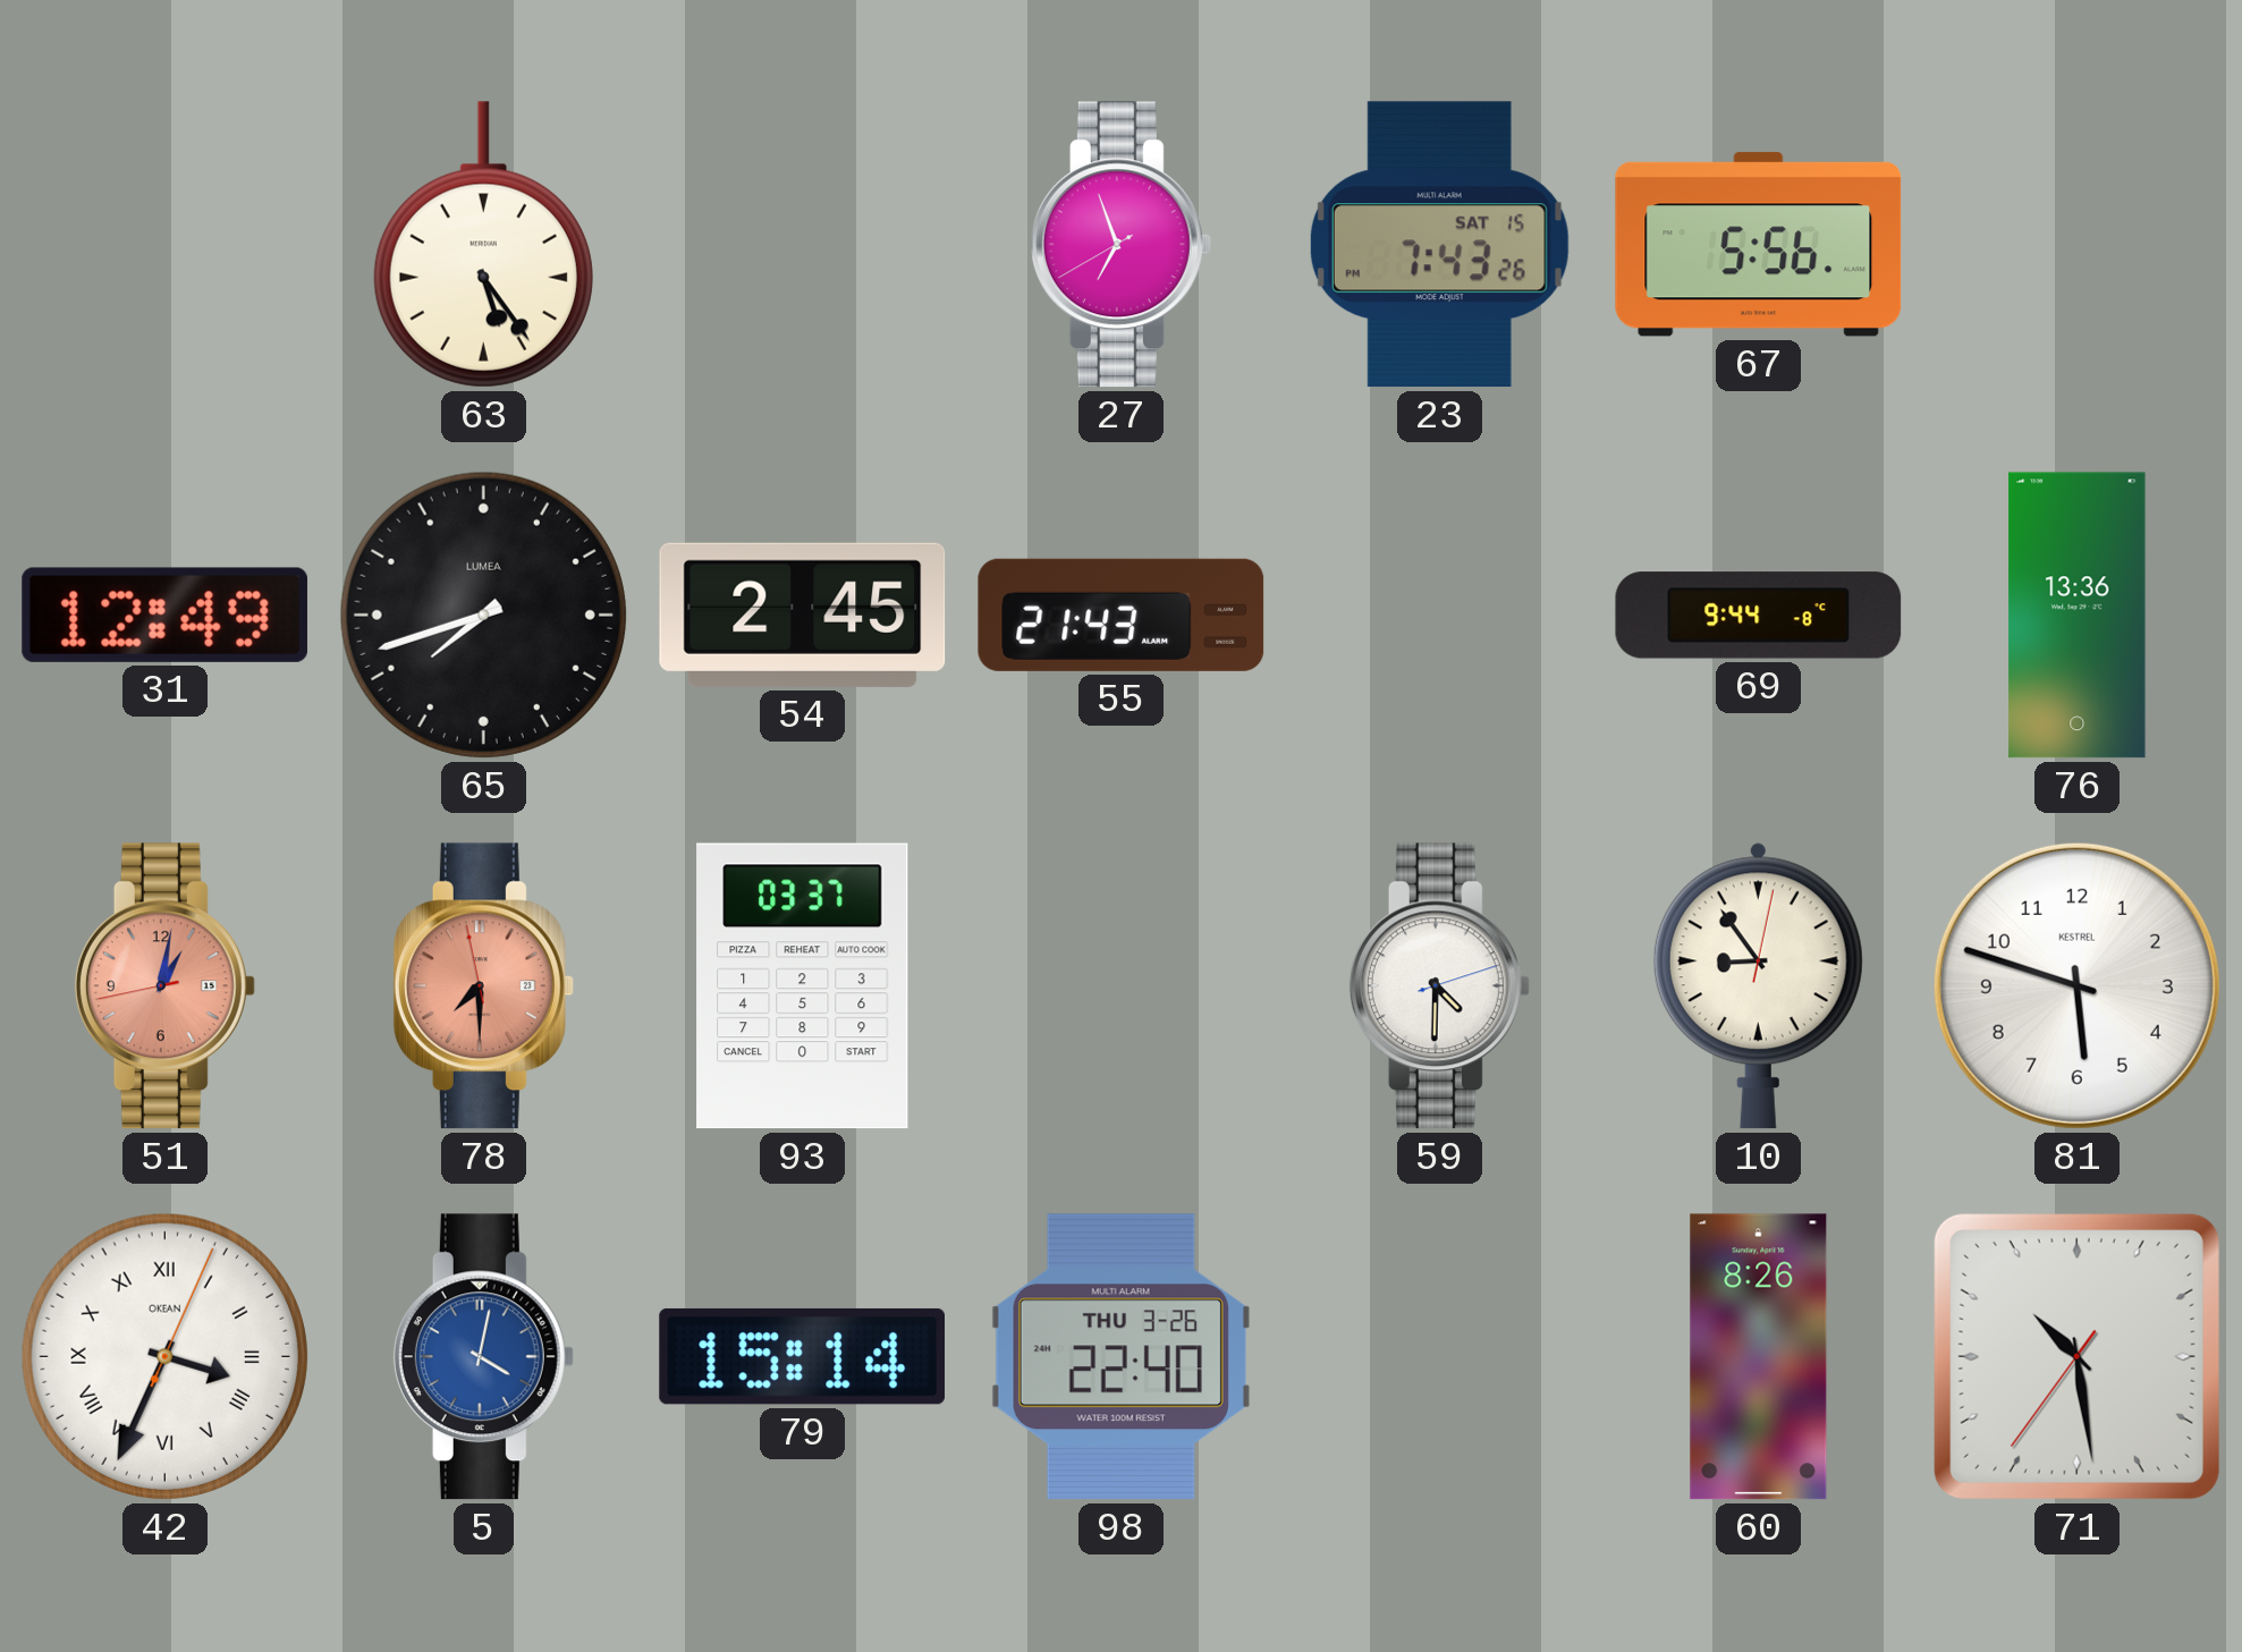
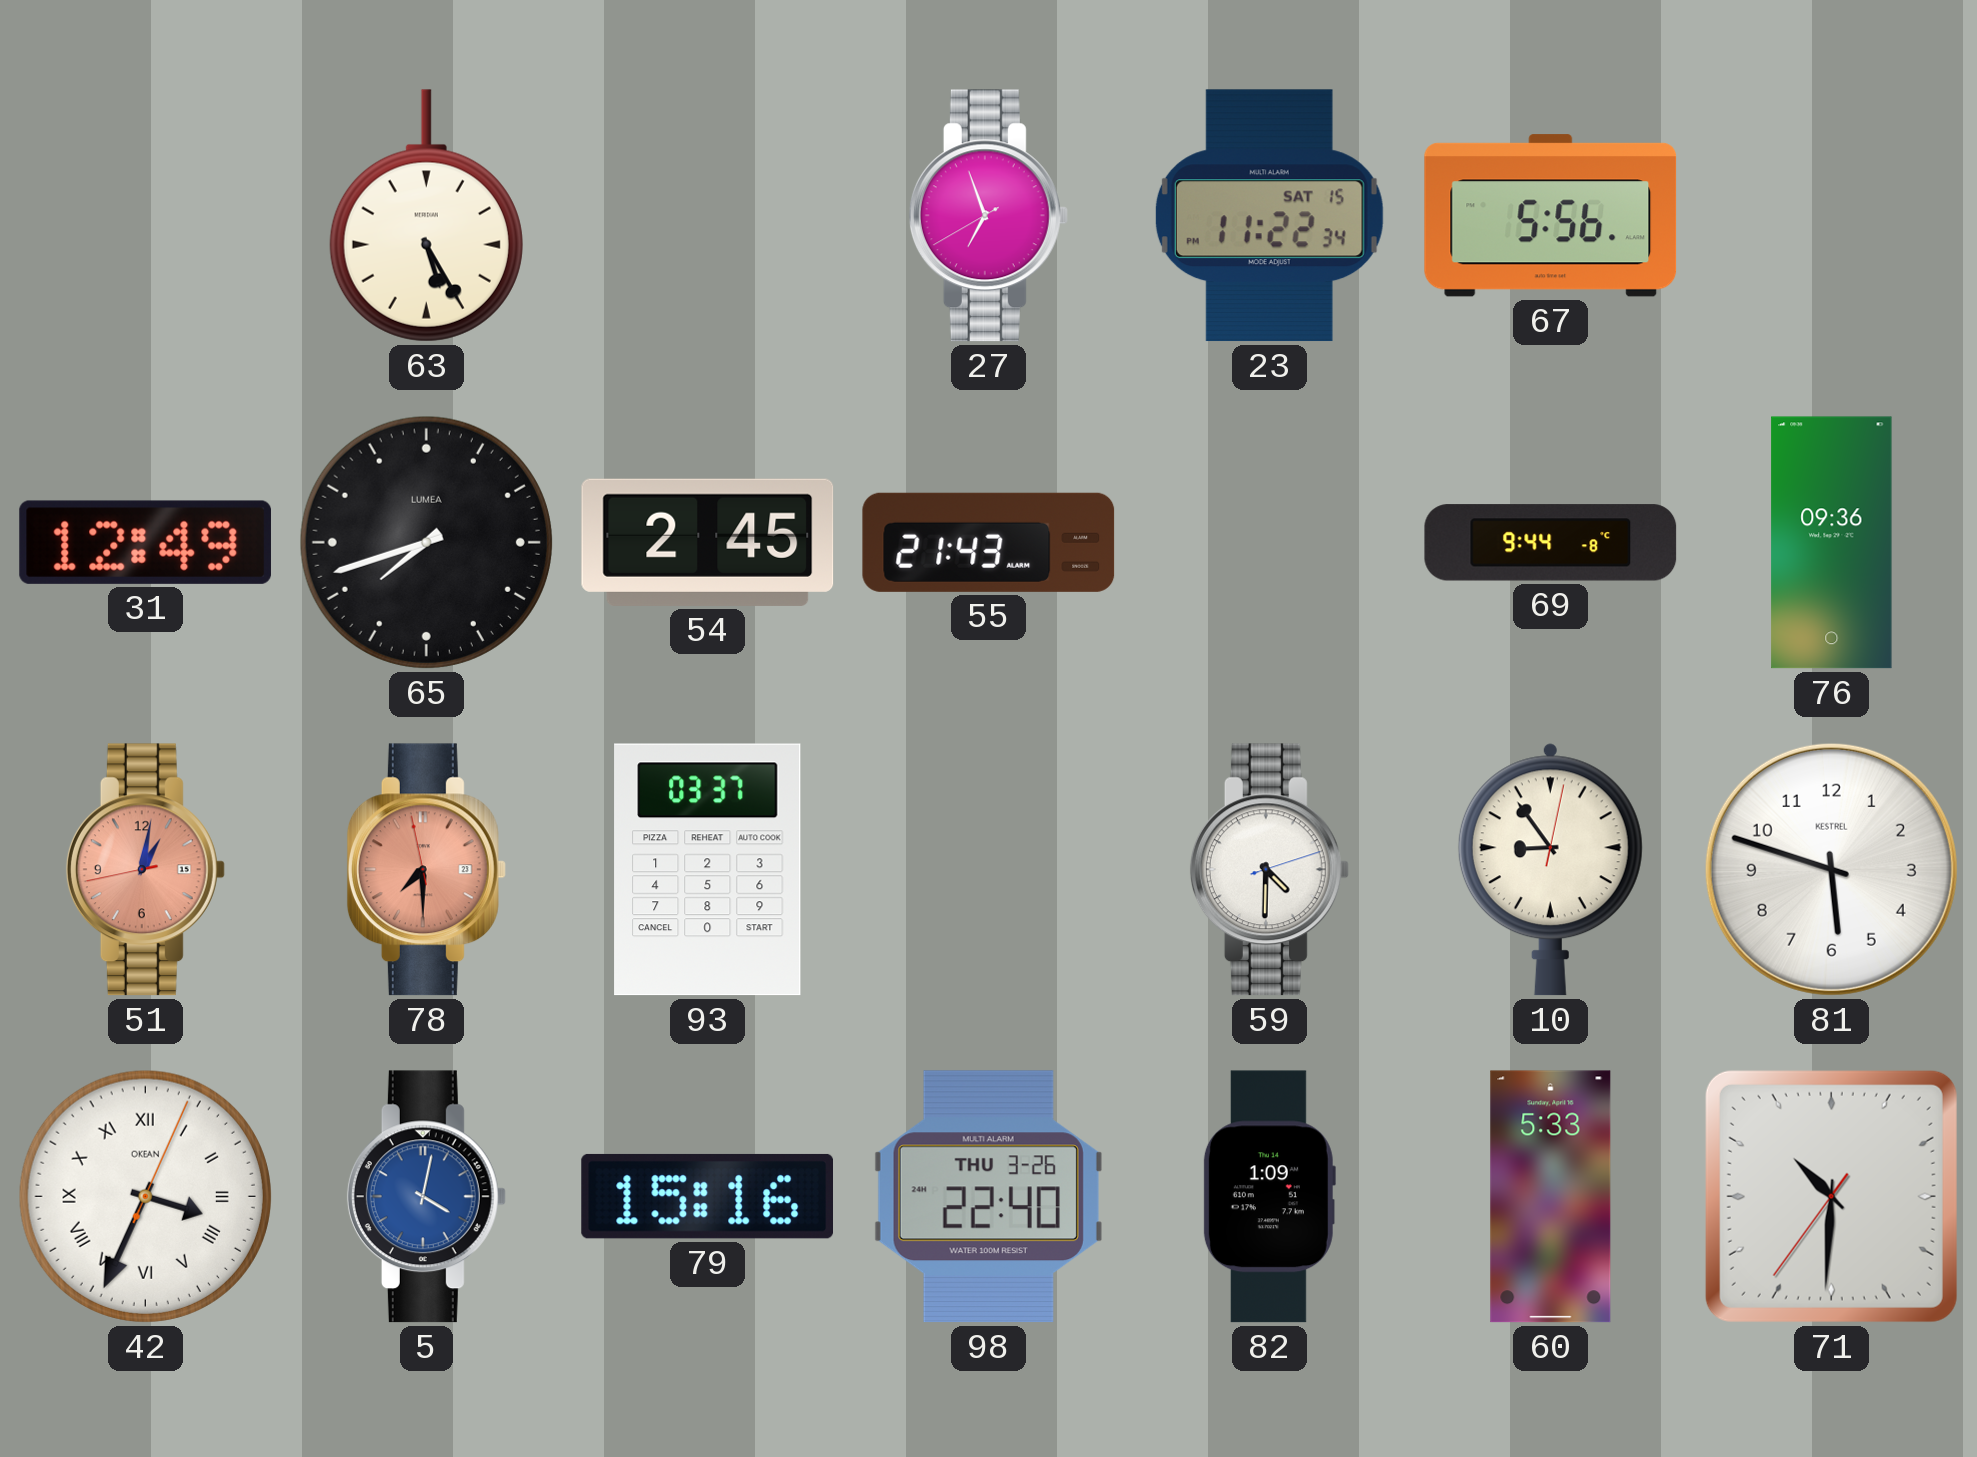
63: 5:24 -> 5:25 (426, 216)
23: 7:43 -> 11:22 (1269, 216)
76: 13:36 -> 09:36 (1832, 543)
79: 15:14 -> 15:16 (707, 1196)
82: none -> 1:09 (1269, 1197)
60: 8:26 -> 5:33 (1551, 1197)
71: 10:28 -> 10:30 (1831, 1196)
